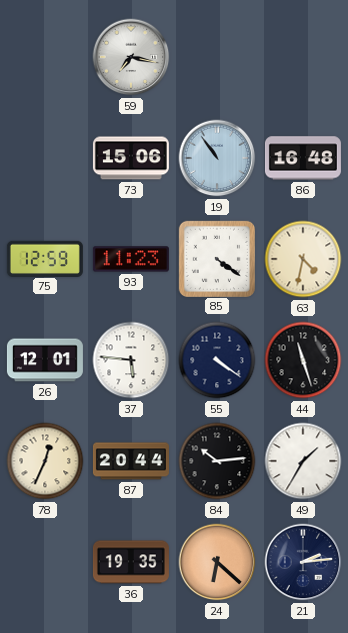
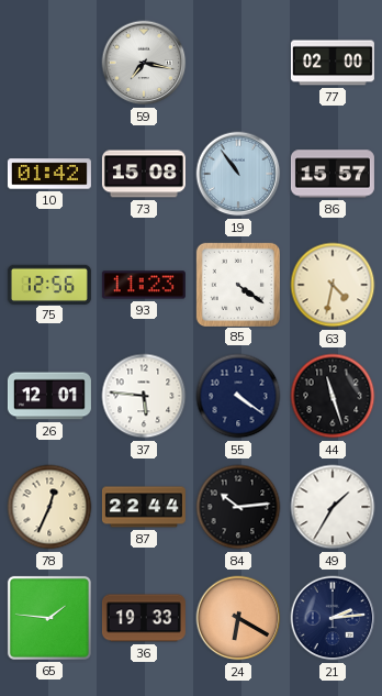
77: none -> 02:00 (333, 63)
10: none -> 01:42 (49, 174)
73: 15:06 -> 15:08 (144, 174)
86: 16:48 -> 15:57 (333, 174)
75: 12:59 -> 12:56 (49, 284)
87: 20:44 -> 22:44 (144, 507)
65: none -> 1:46 (49, 618)
36: 19:35 -> 19:33 (144, 618)
24: 6:22 -> 6:20 (238, 618)
